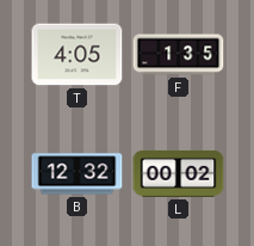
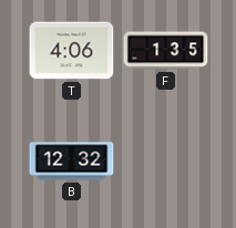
T: 4:05 -> 4:06 (72, 51)
L: 00:02 -> none (179, 174)
